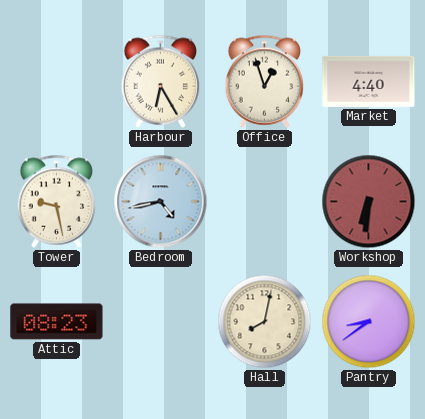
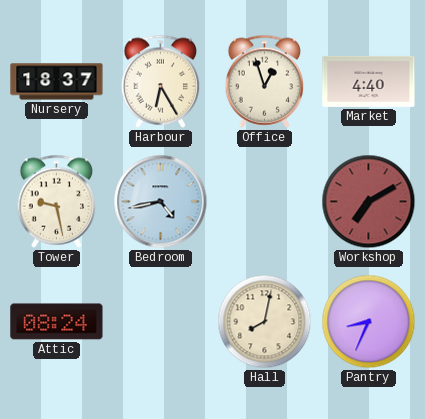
Nursery: none -> 18:37 (57, 82)
Workshop: 6:31 -> 7:10 (369, 202)
Attic: 08:23 -> 08:24 (57, 322)
Pantry: 8:39 -> 8:34 (369, 322)
